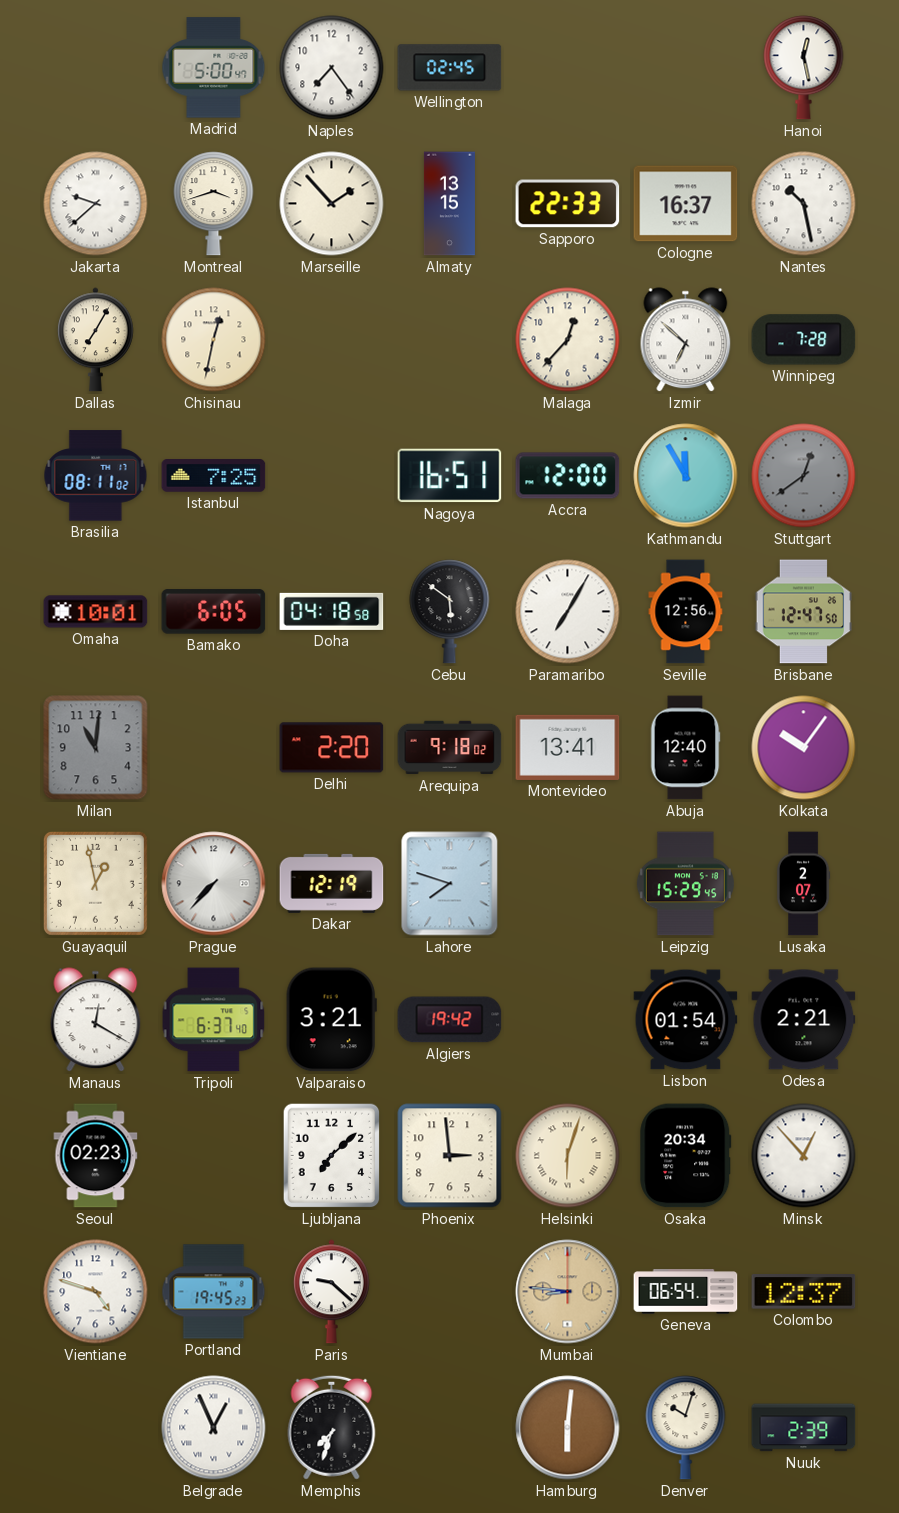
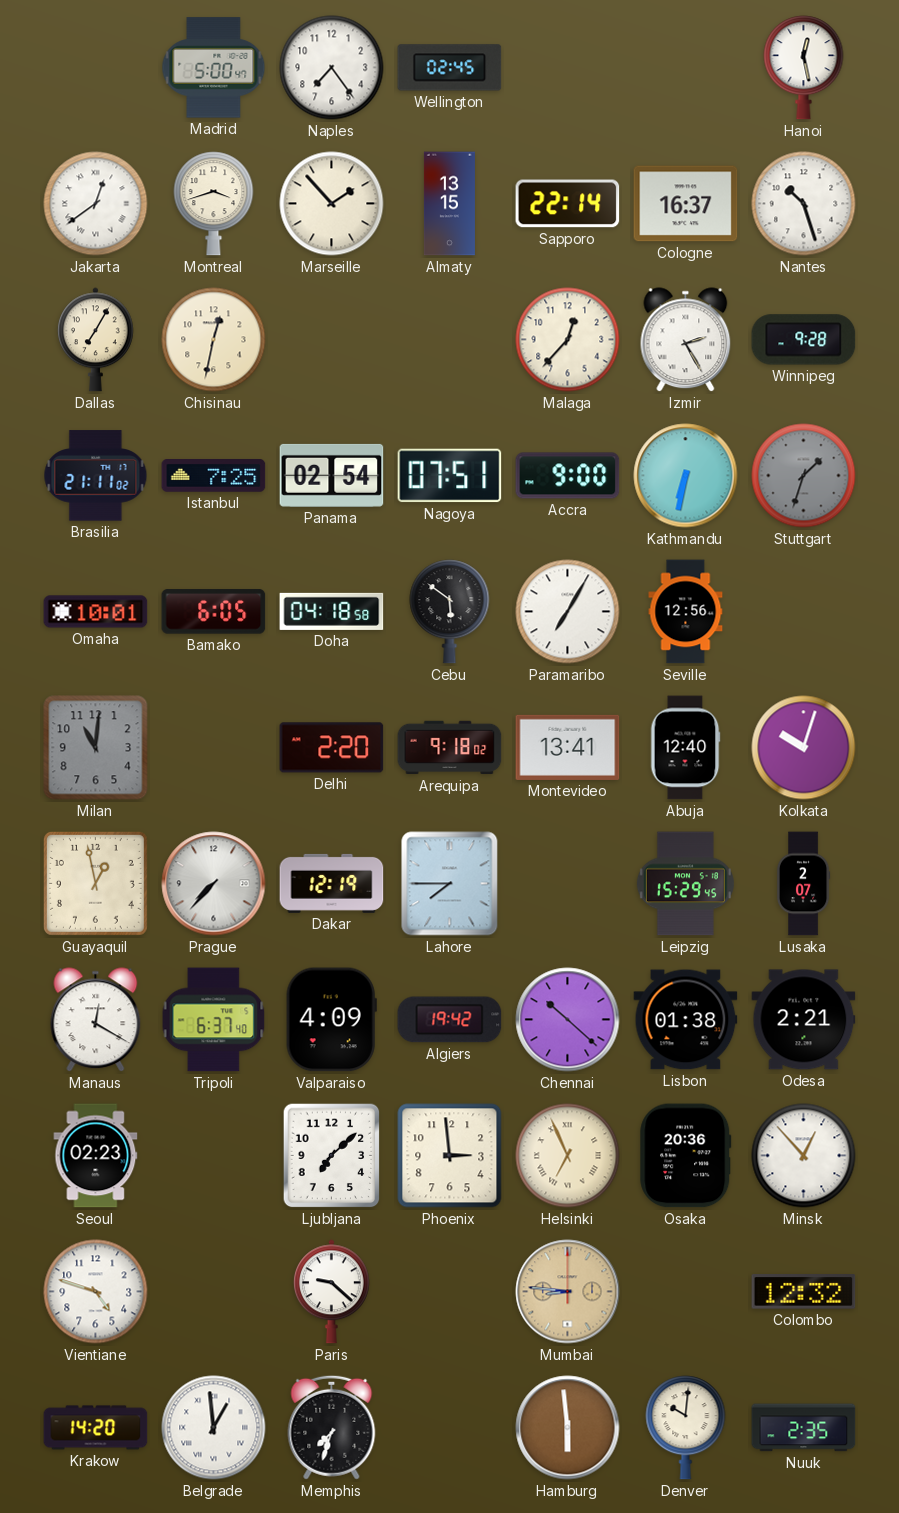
Jakarta: 9:38 -> 12:39 (96, 204)
Sapporo: 22:33 -> 22:14 (568, 204)
Nantes: 10:28 -> 10:27 (804, 204)
Izmir: 6:52 -> 2:25 (686, 340)
Winnipeg: 7:28 -> 9:28 (804, 340)
Brasilia: 08:11 -> 21:11 (96, 476)
Panama: none -> 02:54 (332, 475)
Nagoya: 16:51 -> 07:51 (450, 476)
Accra: 12:00 -> 9:00 (568, 476)
Kathmandu: 11:55 -> 6:32 (686, 476)
Stuttgart: 12:39 -> 1:33 (804, 476)
Brisbane: 12:47 -> none (804, 612)
Kolkata: 10:06 -> 10:03 (804, 748)
Lahore: 7:48 -> 7:45 (450, 884)
Valparaiso: 3:21 -> 4:09 (331, 1020)
Chennai: none -> 10:22 (568, 1020)
Lisbon: 01:54 -> 01:38 (686, 1020)
Helsinki: 6:03 -> 6:56 (568, 1156)
Osaka: 20:34 -> 20:36 (686, 1156)
Portland: 19:45 -> none (214, 1292)
Geneva: 06:54 -> none (686, 1292)
Colombo: 12:37 -> 12:32 (804, 1292)
Krakow: none -> 14:20 (96, 1428)
Belgrade: 12:56 -> 12:59 (214, 1428)
Hamburg: 6:01 -> 5:59 (568, 1428)
Denver: 10:03 -> 10:01 (686, 1428)
Nuuk: 2:39 -> 2:35 (804, 1428)
